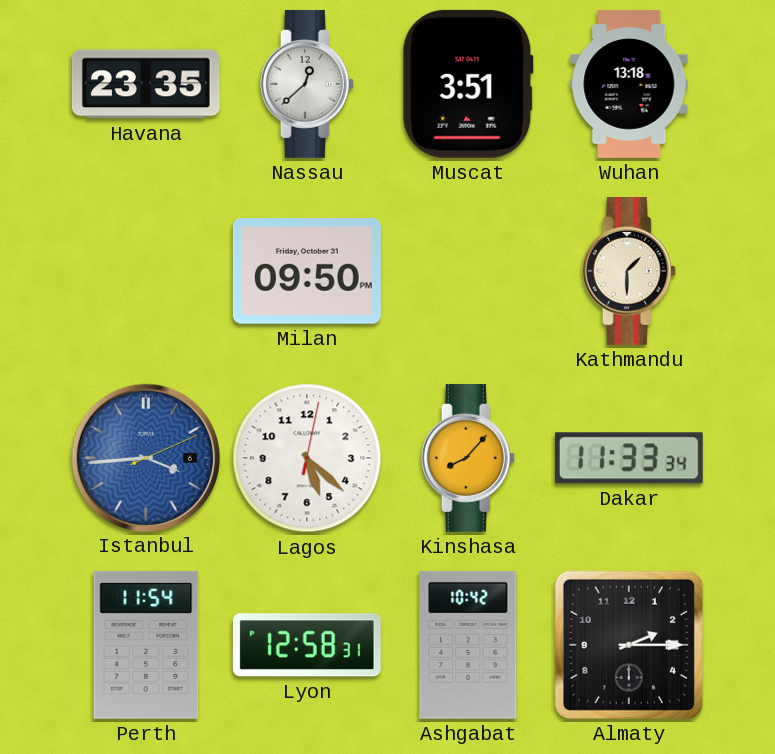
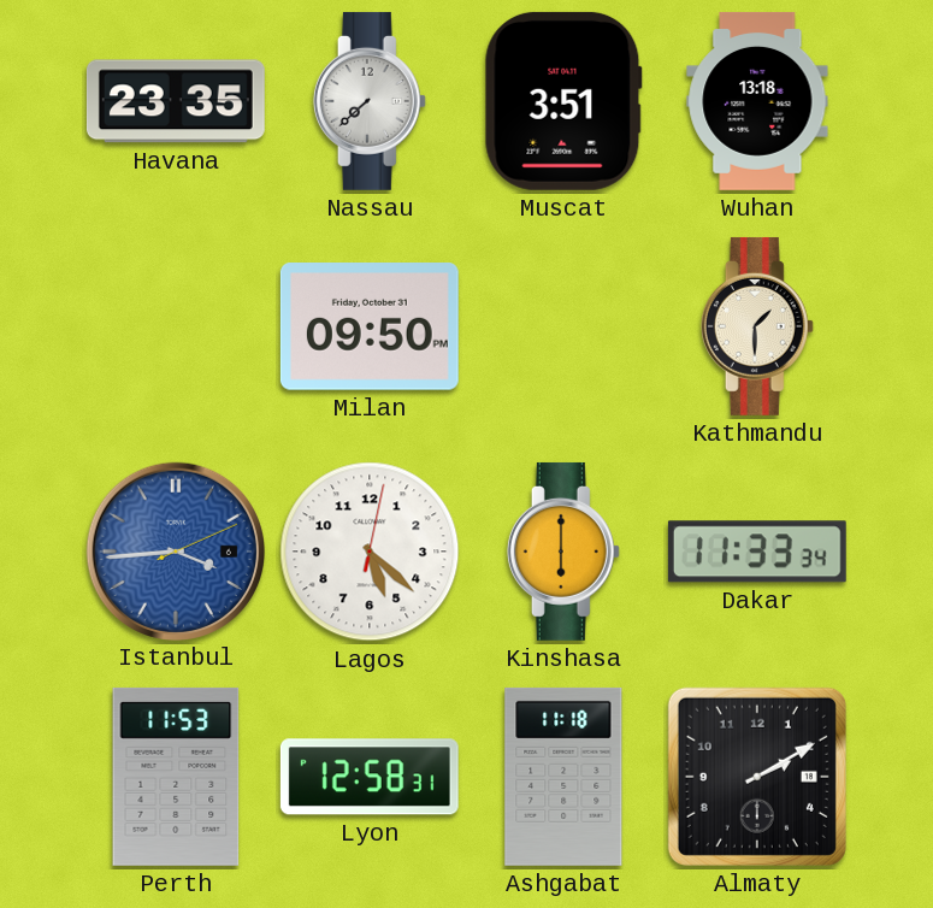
Nassau: 12:38 -> 7:38 (370, 101)
Kinshasa: 8:07 -> 6:00 (563, 552)
Perth: 11:54 -> 11:53 (176, 777)
Ashgabat: 10:42 -> 11:18 (563, 777)
Almaty: 2:15 -> 2:10 (757, 777)
